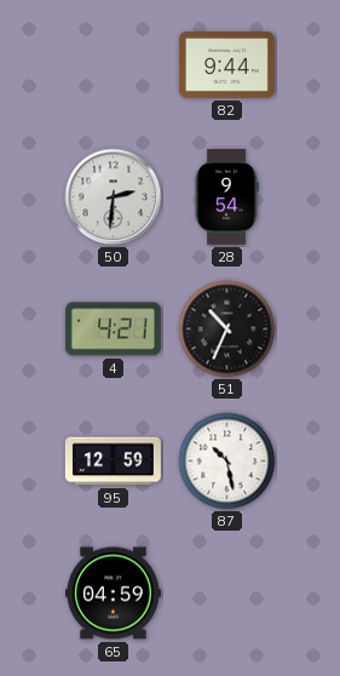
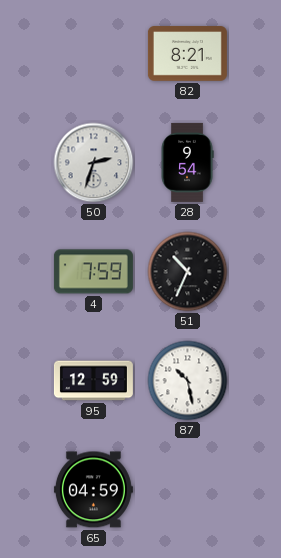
82: 9:44 -> 8:21 (187, 54)
50: 2:31 -> 2:33 (94, 163)
4: 4:21 -> 7:59 (93, 272)
